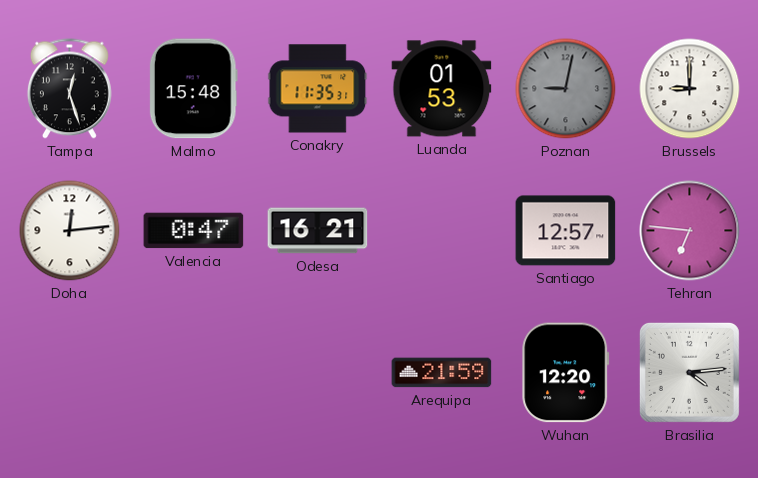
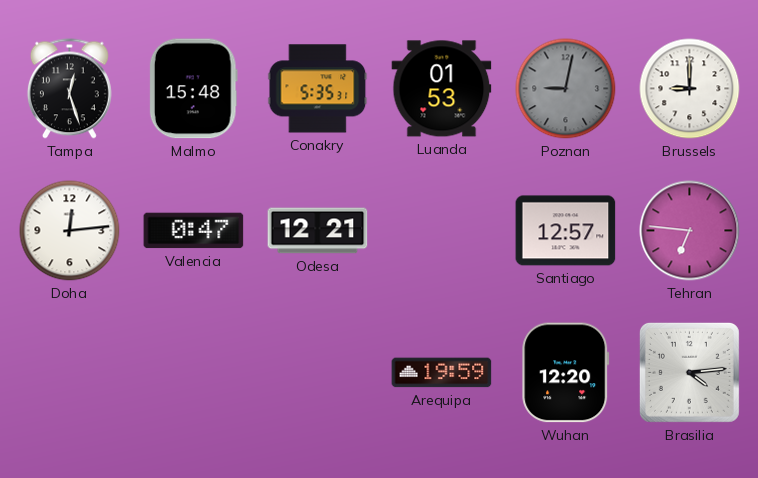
Conakry: 11:35 -> 5:35 (318, 89)
Odesa: 16:21 -> 12:21 (318, 231)
Arequipa: 21:59 -> 19:59 (442, 373)
